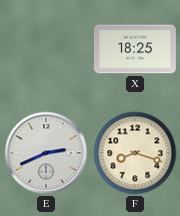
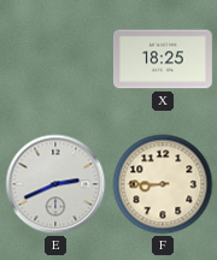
F: 8:18 -> 8:45 (163, 184)
